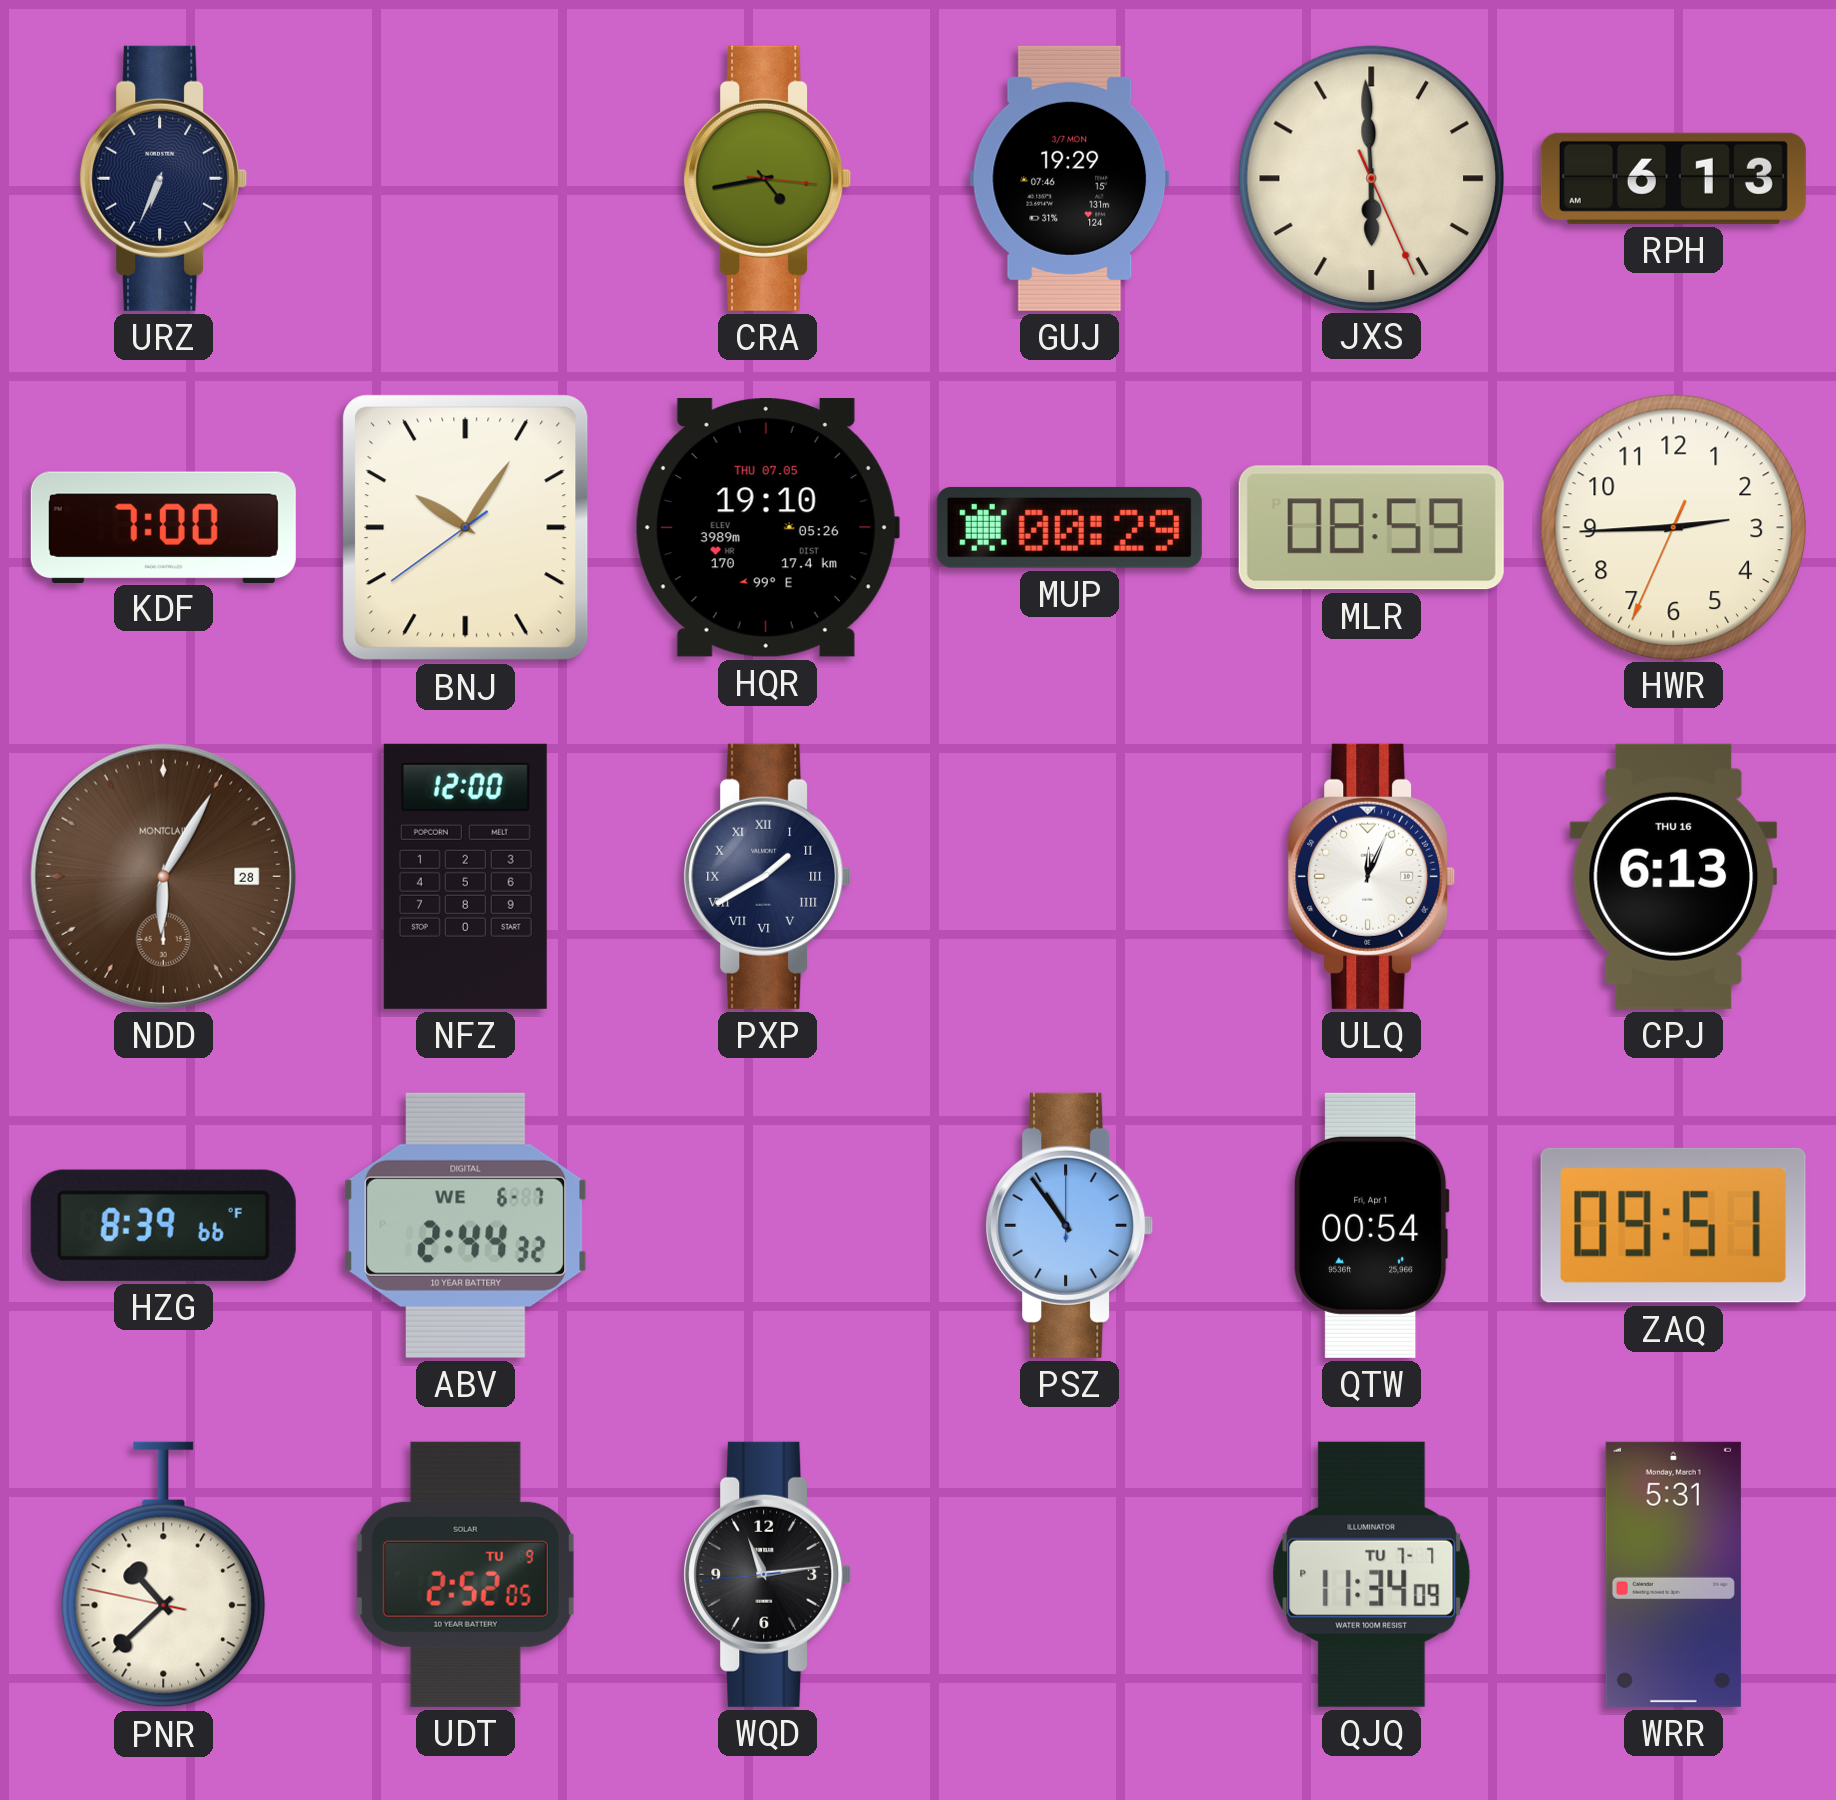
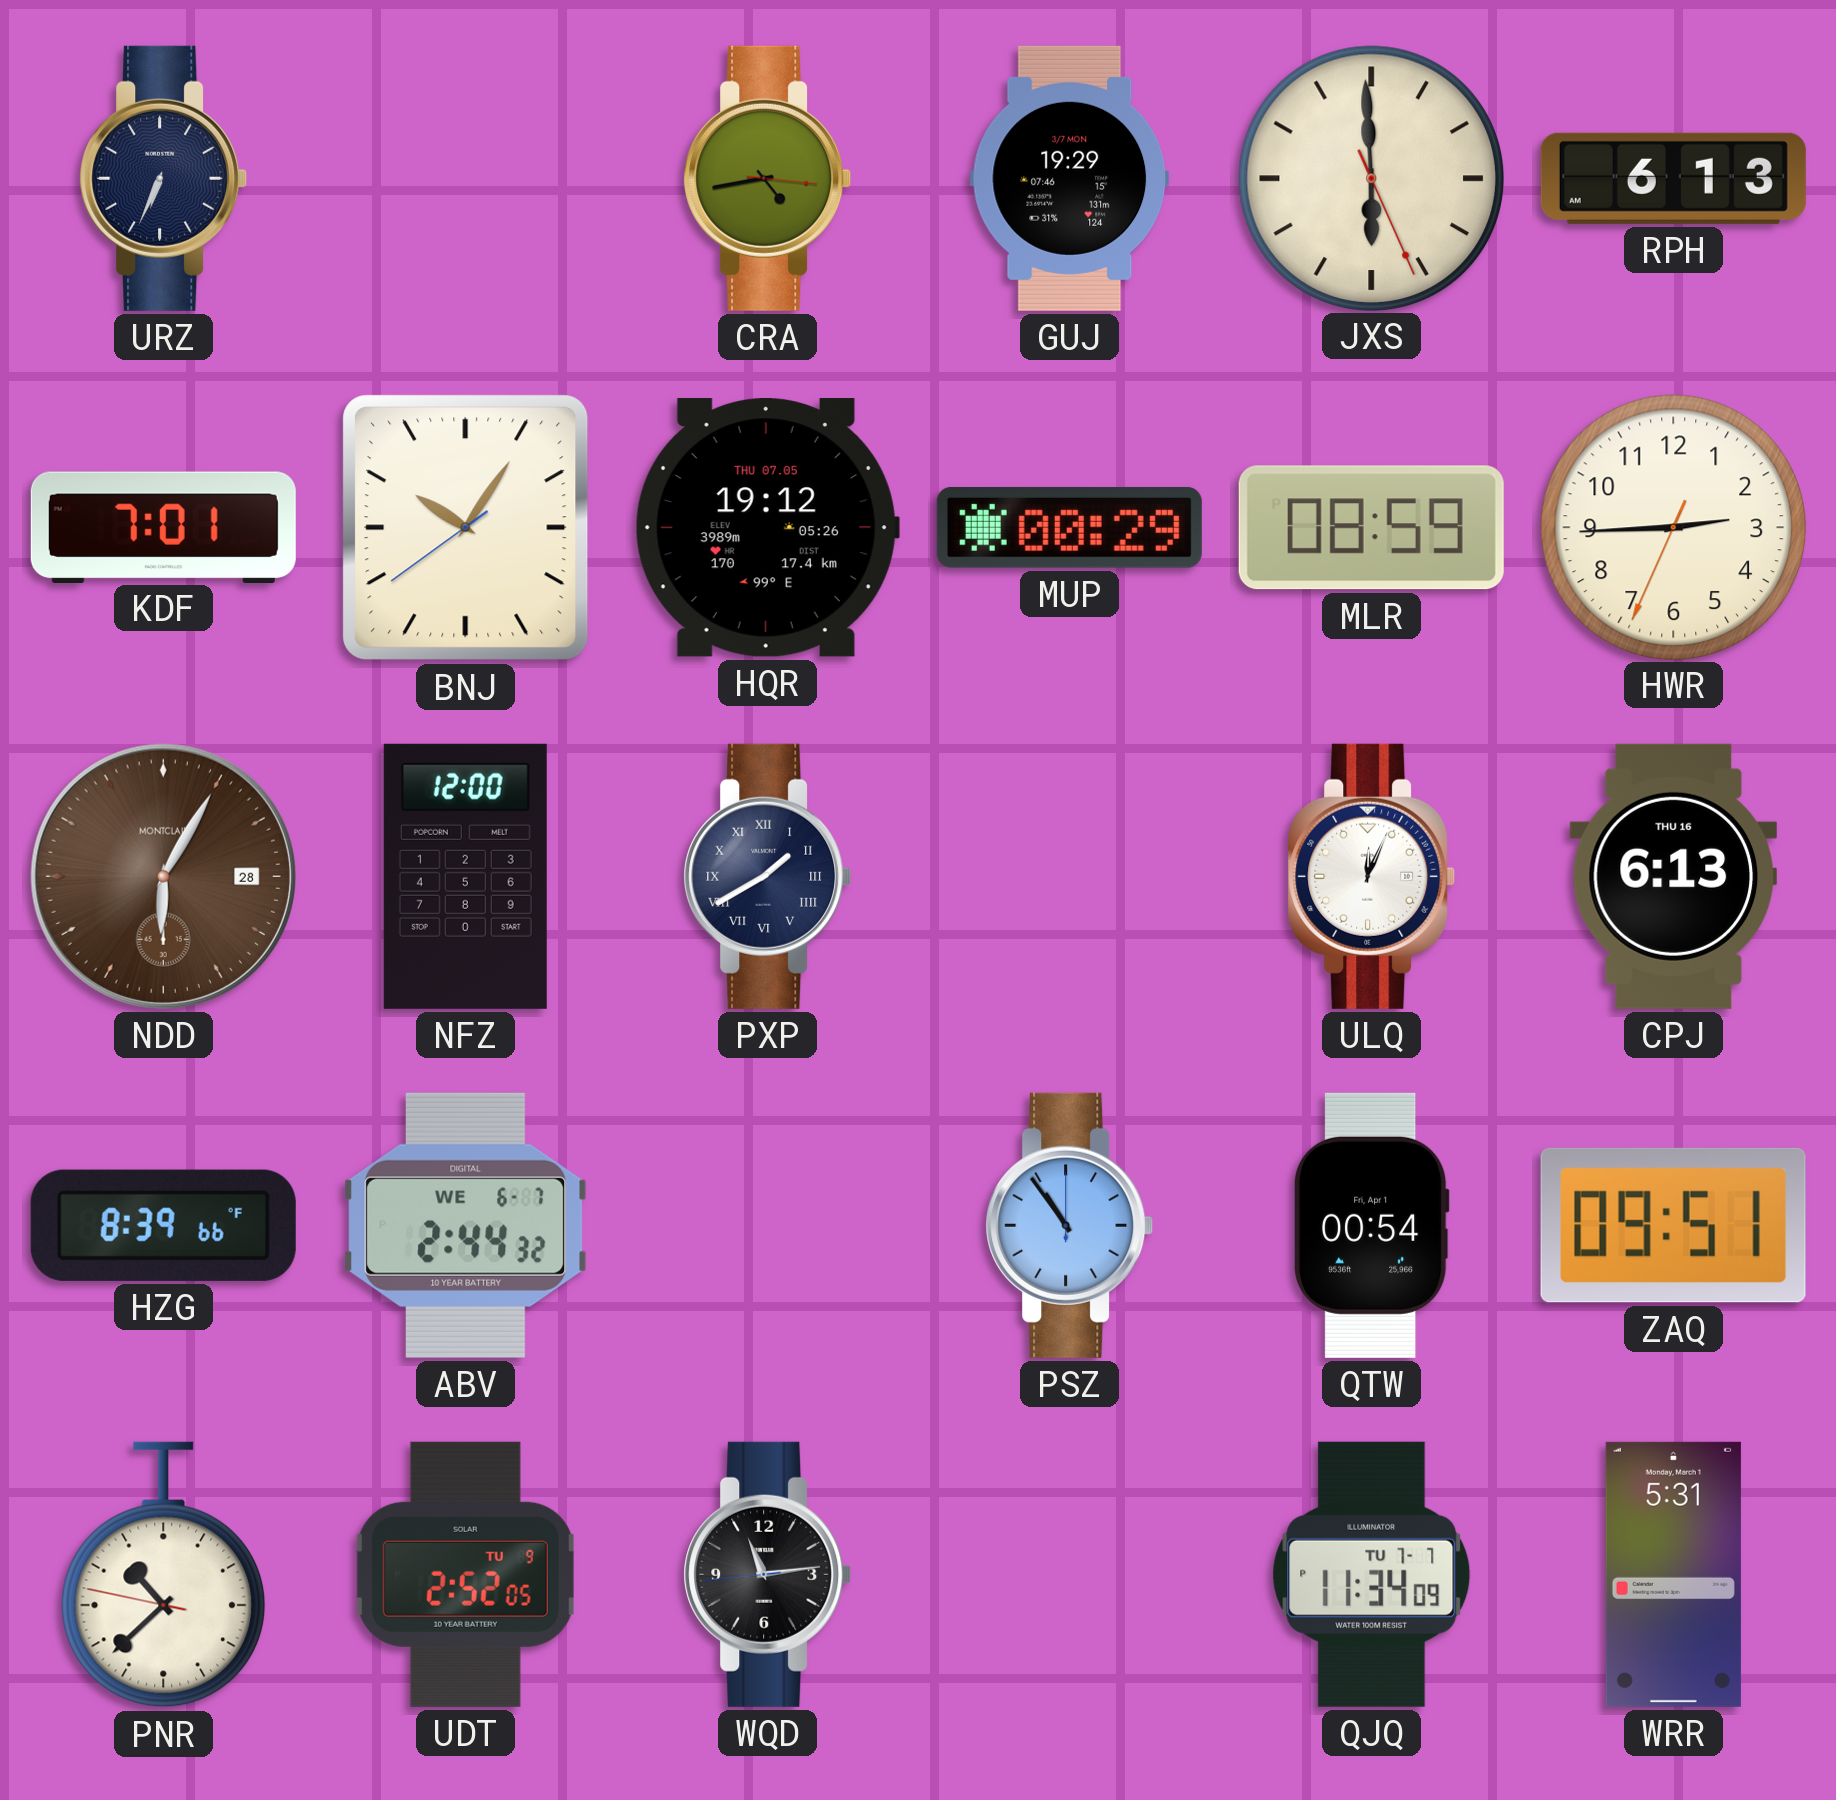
KDF: 7:00 -> 7:01 (163, 527)
HQR: 19:10 -> 19:12 (767, 528)
